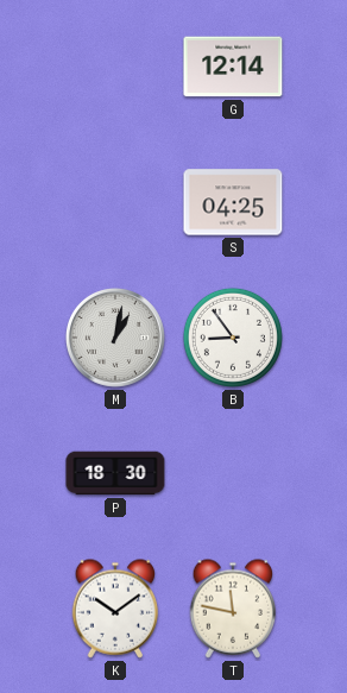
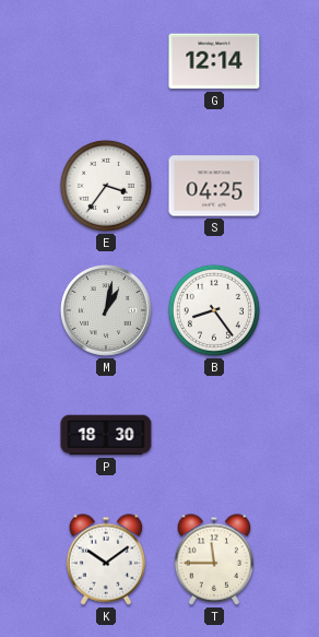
E: none -> 3:36 (106, 186)
B: 8:54 -> 8:24 (214, 310)
T: 11:47 -> 11:45 (214, 559)
